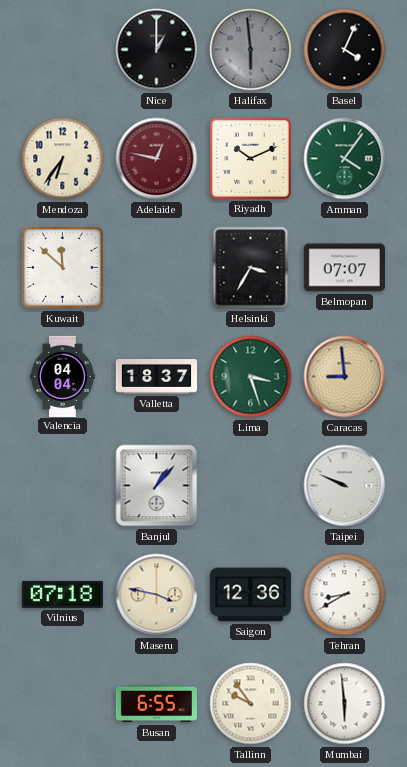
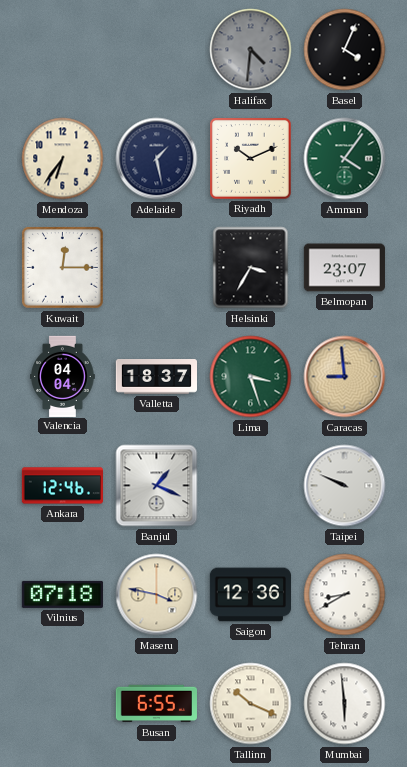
Nice: 1:00 -> none (157, 50)
Halifax: 5:59 -> 4:31 (251, 50)
Adelaide: 12:47 -> 1:28 (157, 159)
Adelaide dial: burgundy -> navy (157, 159)
Kuwait: 11:52 -> 12:15 (63, 268)
Belmopan: 07:07 -> 23:07 (344, 268)
Ankara: none -> 12:46 (62, 486)
Banjul: 1:07 -> 1:19 (157, 486)
Tallinn: 9:54 -> 10:19 (251, 704)
